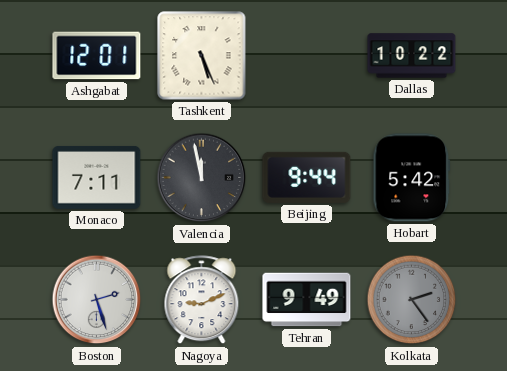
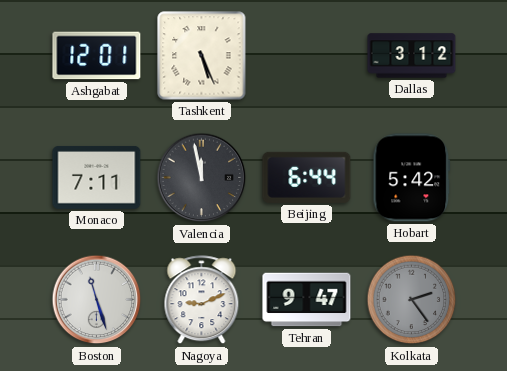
Dallas: 10:22 -> 3:12 (412, 56)
Beijing: 9:44 -> 6:44 (307, 177)
Boston: 2:27 -> 11:27 (97, 300)
Tehran: 9:49 -> 9:47 (307, 300)
